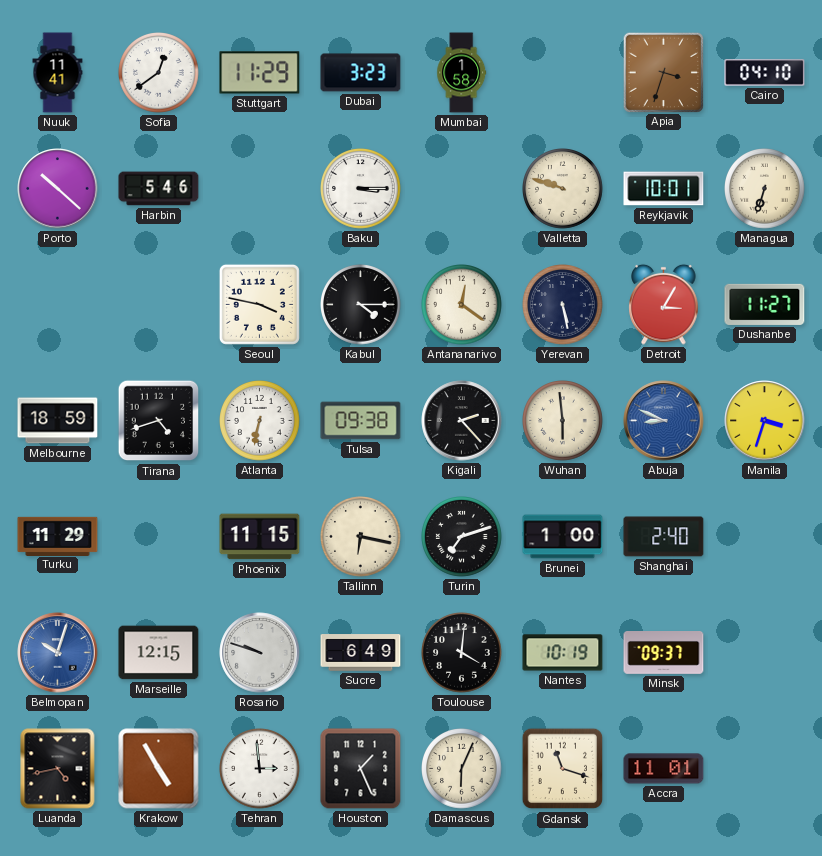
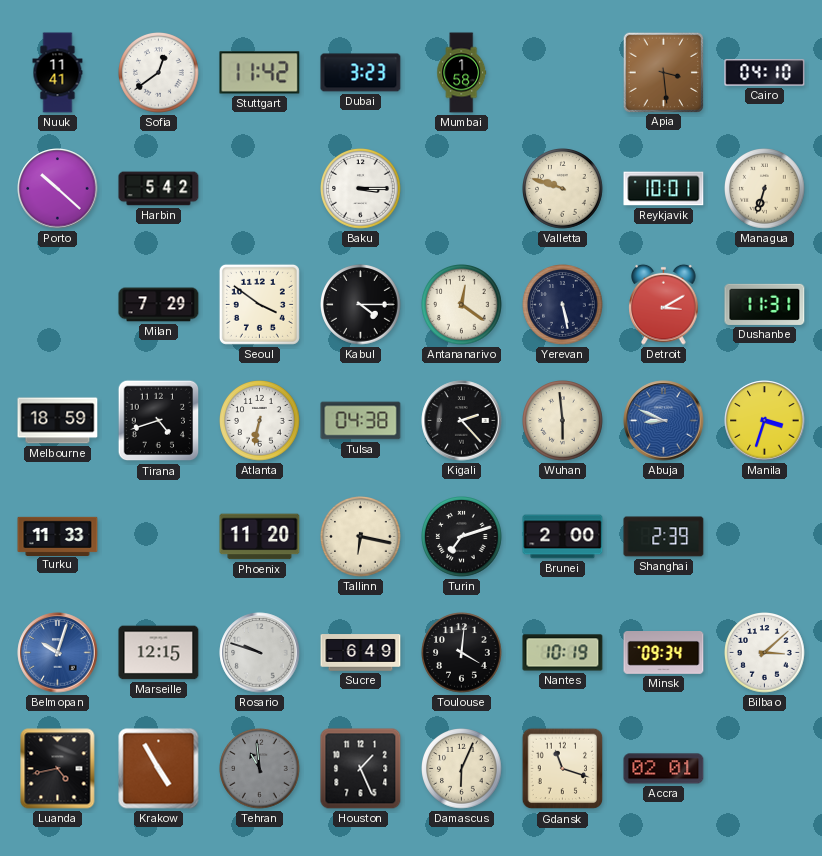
Stuttgart: 11:29 -> 11:42 (260, 73)
Apia: 3:33 -> 3:29 (663, 72)
Harbin: 5:46 -> 5:42 (159, 189)
Milan: none -> 7:29 (159, 305)
Seoul: 3:47 -> 3:51 (259, 304)
Detroit: 3:05 -> 3:10 (664, 304)
Dushanbe: 11:27 -> 11:31 (765, 304)
Tulsa: 09:38 -> 04:38 (361, 421)
Turku: 11:29 -> 11:33 (58, 536)
Phoenix: 11:15 -> 11:20 (260, 537)
Brunei: 1:00 -> 2:00 (563, 537)
Shanghai: 2:40 -> 2:39 (664, 537)
Minsk: 09:37 -> 09:34 (664, 653)
Bilbao: none -> 3:08 (765, 653)
Tehran: 2:59 -> 10:59 (260, 769)
Tehran dial: white -> grey (260, 769)
Accra: 11:01 -> 02:01 (664, 769)
